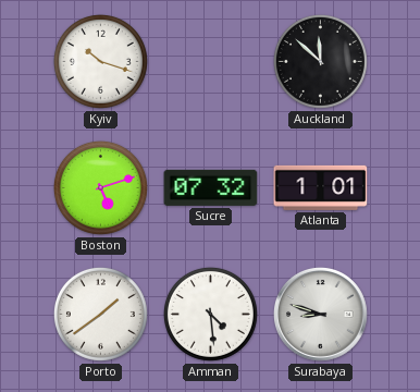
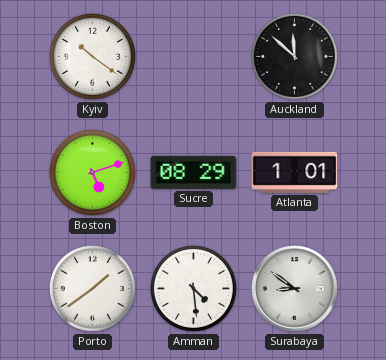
Kyiv: 10:18 -> 10:21 (92, 56)
Sucre: 07:32 -> 08:29 (194, 172)
Surabaya: 8:48 -> 8:51 (295, 289)
